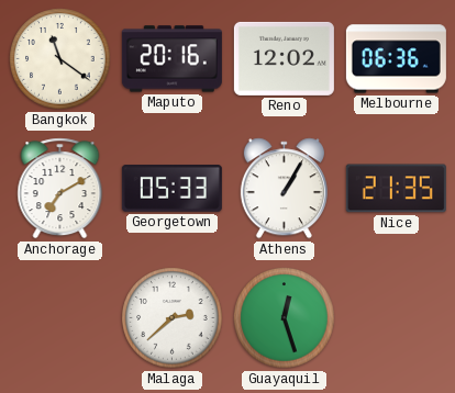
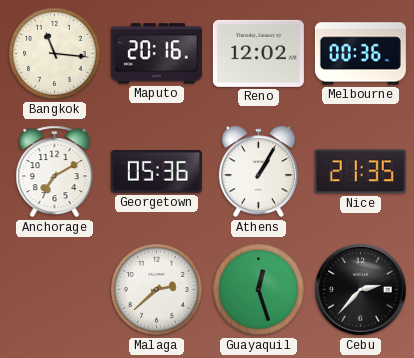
Bangkok: 11:21 -> 11:16 (55, 54)
Melbourne: 06:36 -> 00:36 (360, 54)
Georgetown: 05:33 -> 05:36 (156, 172)
Cebu: none -> 2:37 (361, 290)
